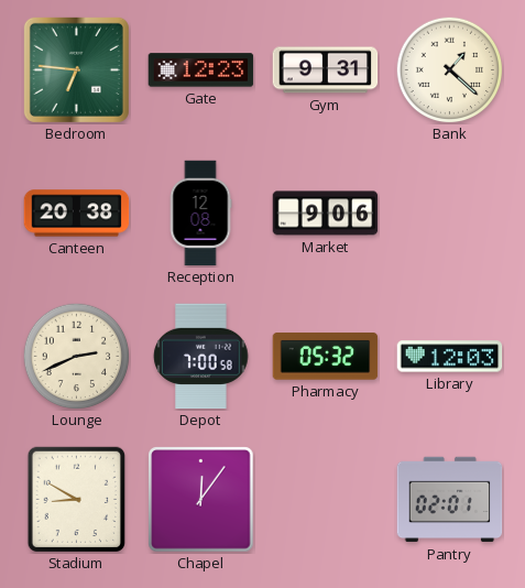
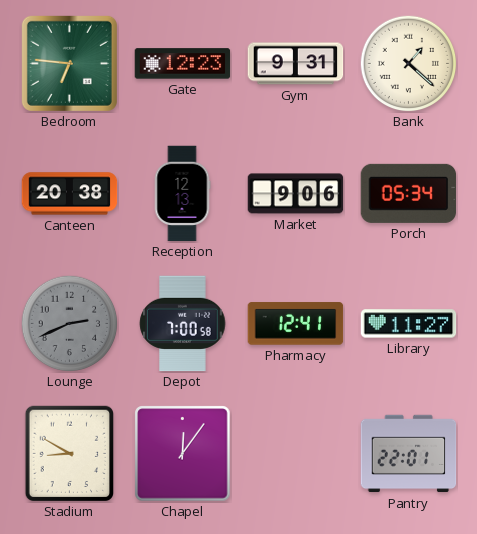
Reception: 12:08 -> 12:13 (182, 194)
Porch: none -> 05:34 (409, 193)
Lounge dial: cream -> grey (69, 323)
Pharmacy: 05:32 -> 12:41 (296, 324)
Library: 12:03 -> 11:27 (409, 324)
Pantry: 02:01 -> 22:01 (409, 454)
